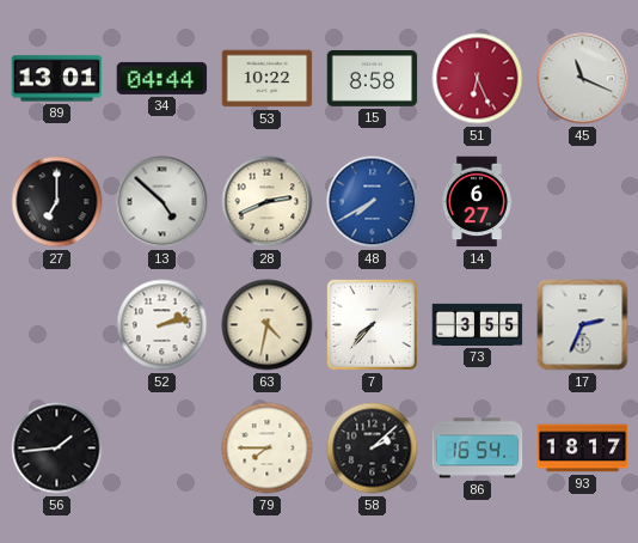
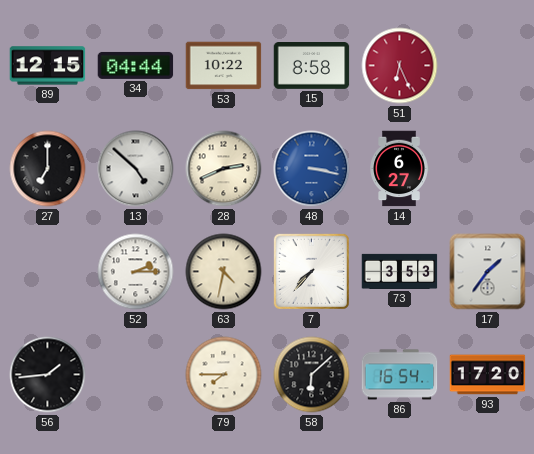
89: 13:01 -> 12:15 (48, 66)
45: 11:19 -> none (583, 79)
48: 7:40 -> 3:17 (312, 169)
52: 2:13 -> 2:15 (136, 272)
73: 3:55 -> 3:53 (400, 271)
17: 2:34 -> 1:36 (488, 272)
58: 2:08 -> 6:08 (312, 375)
93: 18:17 -> 17:20 (488, 375)
